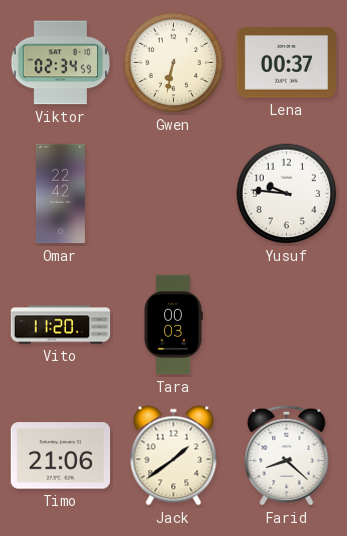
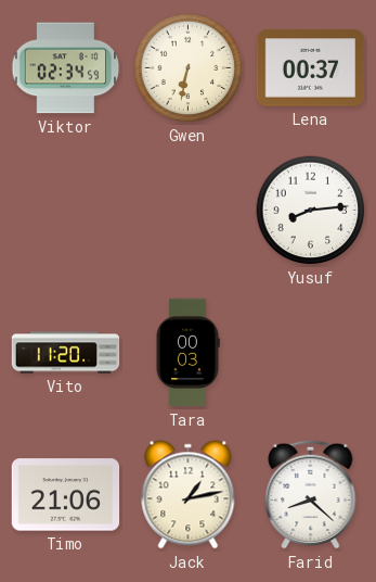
Omar: 22:42 -> none (60, 194)
Yusuf: 9:46 -> 8:14 (311, 211)
Jack: 1:39 -> 1:13 (189, 495)
